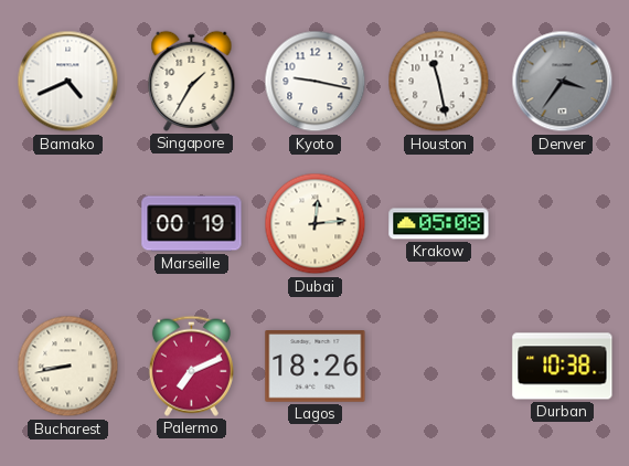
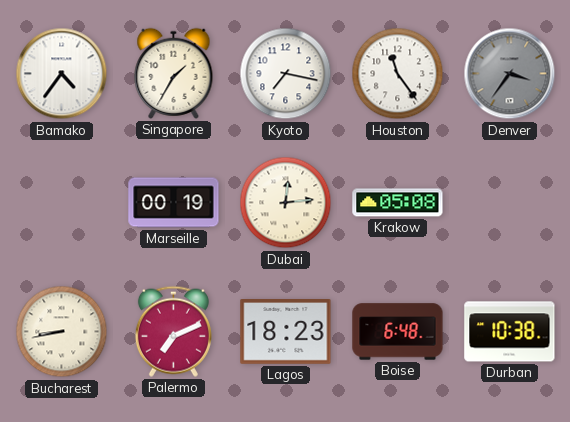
Bamako: 4:41 -> 4:36 (62, 74)
Kyoto: 9:17 -> 7:17 (286, 74)
Houston: 11:28 -> 11:24 (398, 74)
Lagos: 18:26 -> 18:23 (286, 332)
Boise: none -> 6:48 (398, 332)
